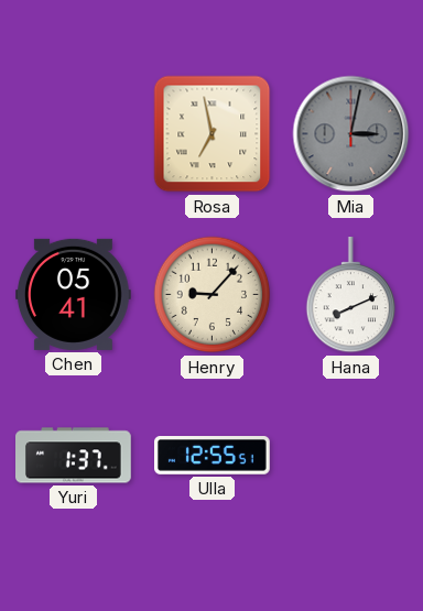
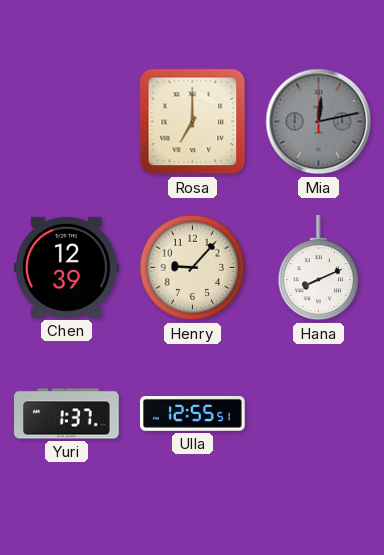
Rosa: 6:58 -> 7:00 (193, 122)
Mia: 3:02 -> 12:13 (319, 122)
Chen: 05:41 -> 12:39 (67, 267)
